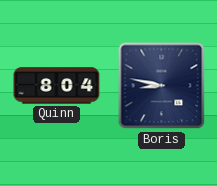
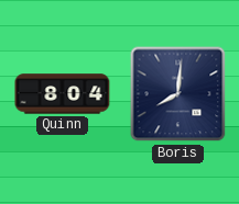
Boris: 8:47 -> 8:01 (178, 94)
